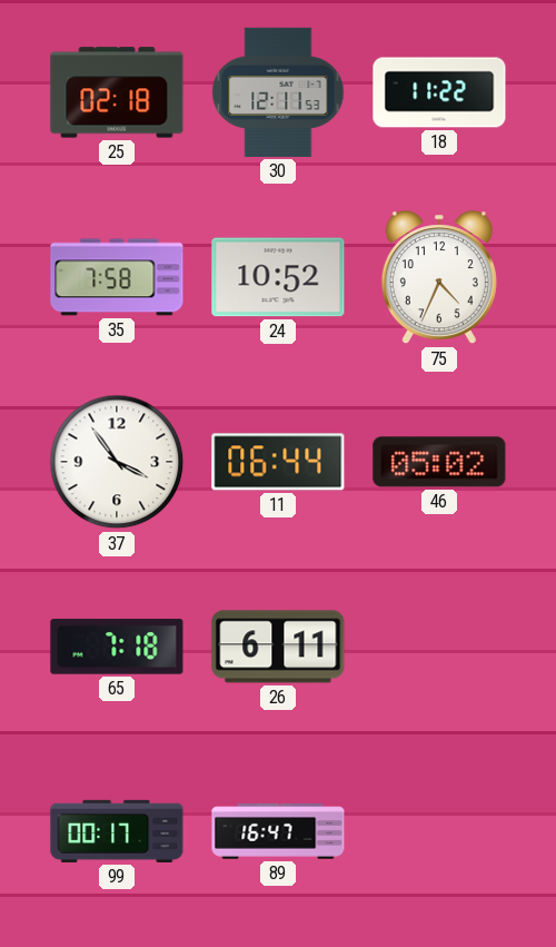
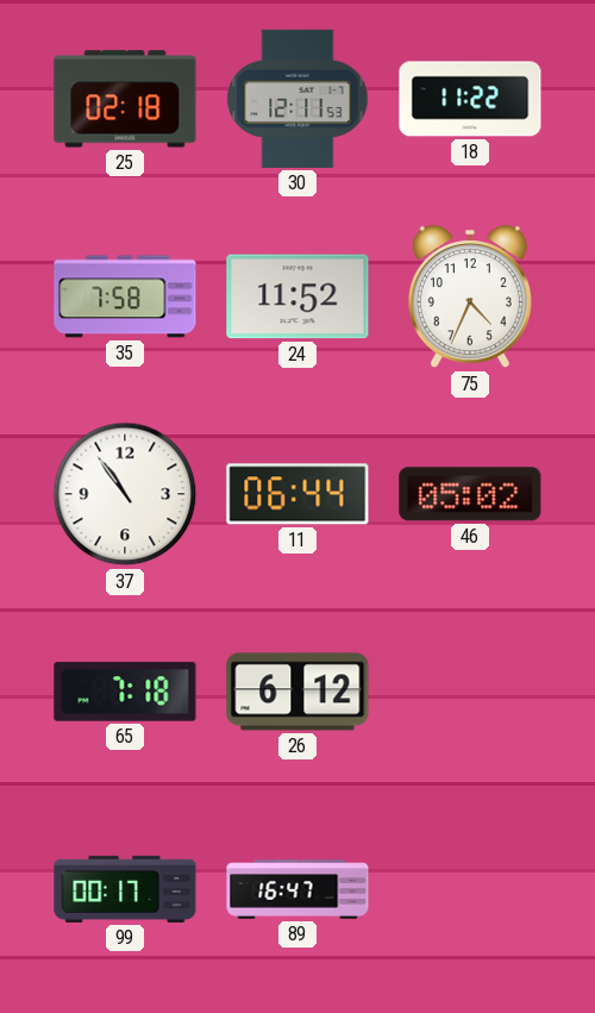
24: 10:52 -> 11:52 (297, 296)
37: 3:54 -> 10:54 (125, 494)
26: 6:11 -> 6:12 (297, 692)
